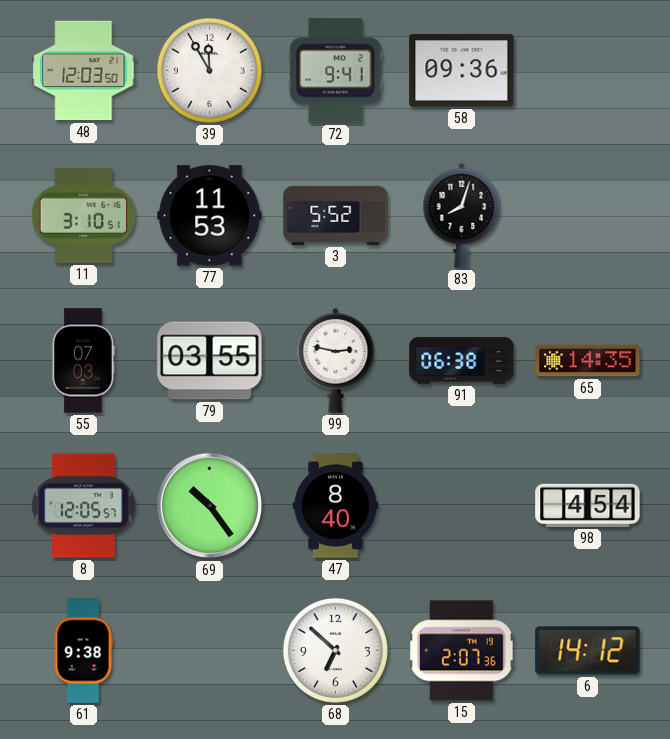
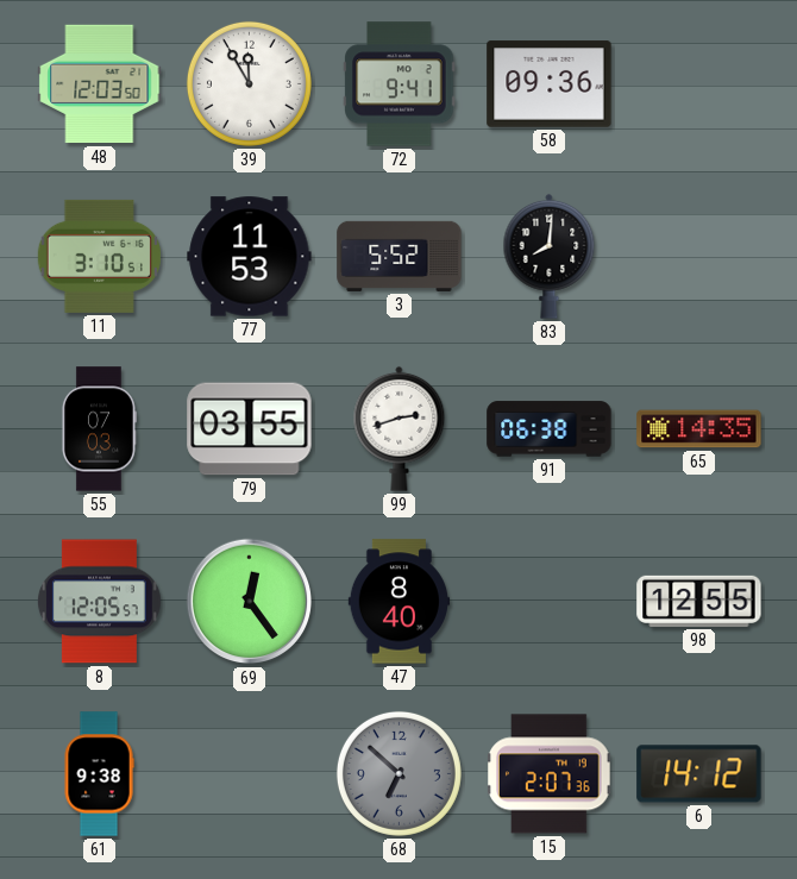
83: 8:03 -> 8:01 (550, 256)
99: 2:47 -> 2:42 (400, 428)
69: 10:24 -> 12:24 (250, 602)
98: 4:54 -> 12:55 (699, 601)
68 dial: white -> grey (398, 773)
